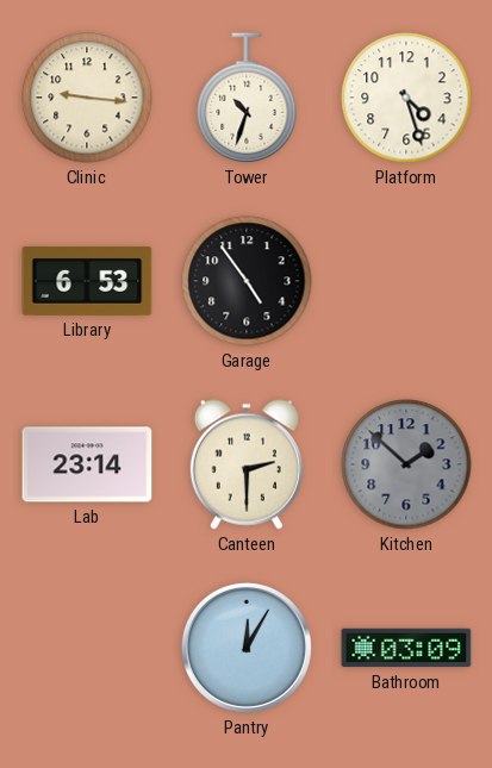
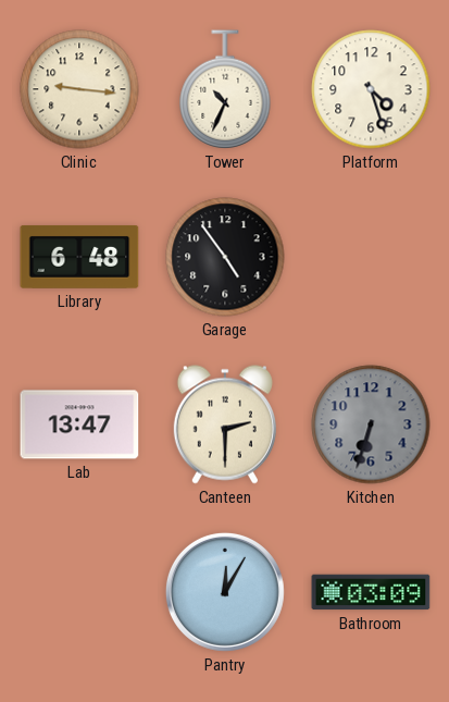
Tower: 10:33 -> 10:34 (225, 89)
Library: 6:53 -> 6:48 (79, 257)
Lab: 23:14 -> 13:47 (79, 424)
Kitchen: 1:52 -> 6:33 (371, 424)
